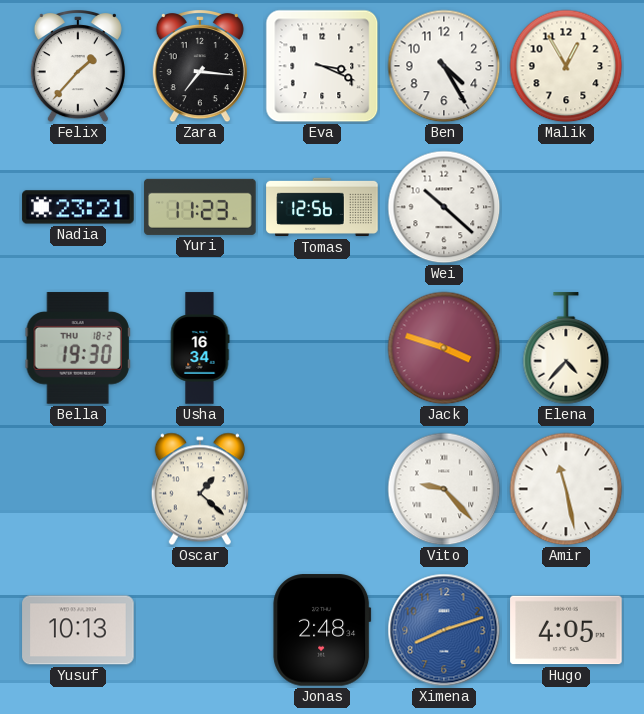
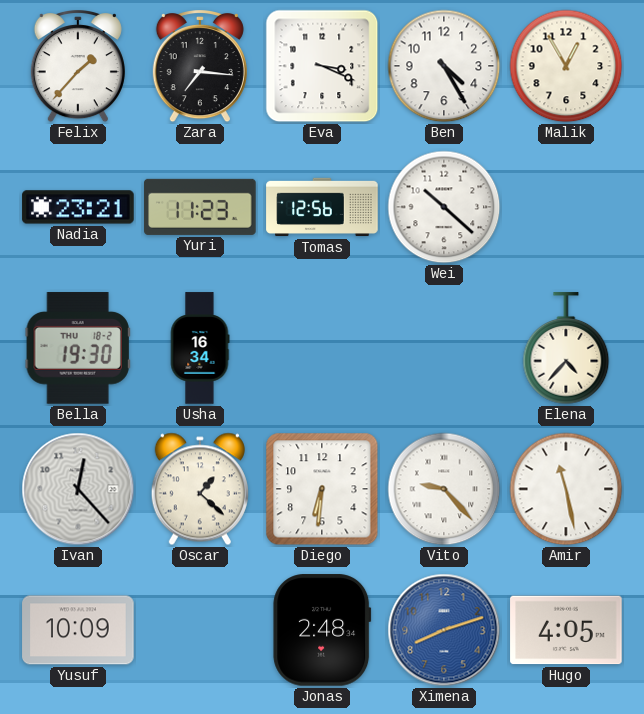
Jack: 3:48 -> none (444, 348)
Ivan: none -> 12:23 (78, 489)
Diego: none -> 6:31 (322, 489)
Yusuf: 10:13 -> 10:09 (78, 630)
